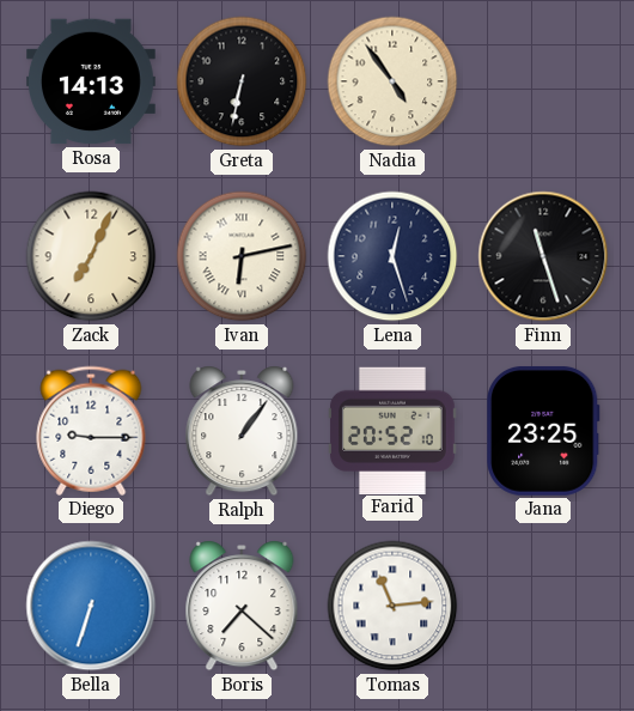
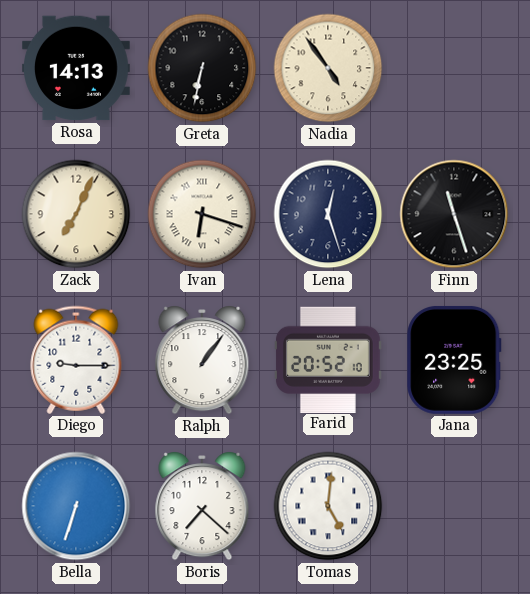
Ivan: 6:13 -> 6:18 (202, 214)
Tomas: 11:14 -> 5:01 (328, 506)
